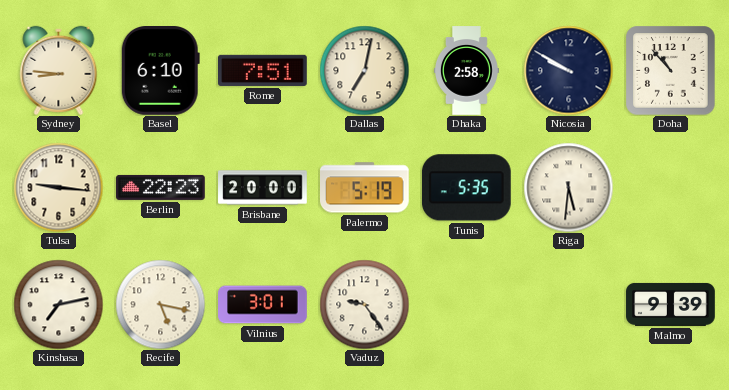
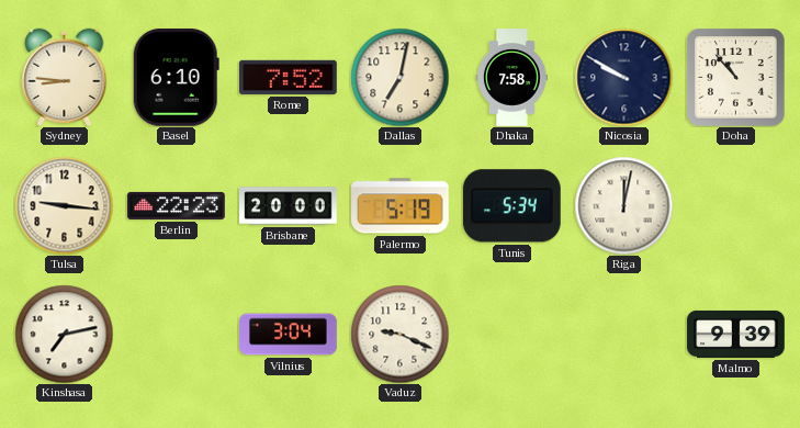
Rome: 7:51 -> 7:52 (289, 77)
Dhaka: 2:58 -> 7:58 (512, 78)
Tunis: 5:35 -> 5:34 (511, 206)
Riga: 5:31 -> 12:02 (623, 205)
Recife: 5:17 -> none (160, 304)
Vilnius: 3:01 -> 3:04 (289, 335)
Vaduz: 9:24 -> 9:19 (399, 334)
